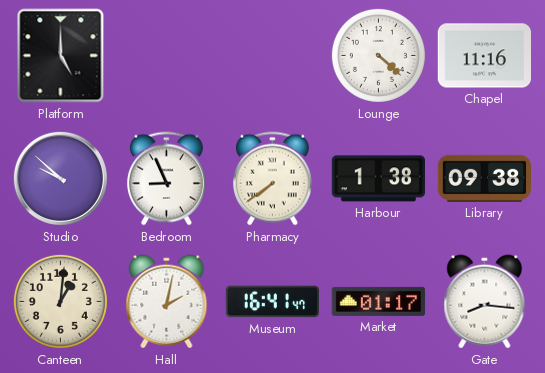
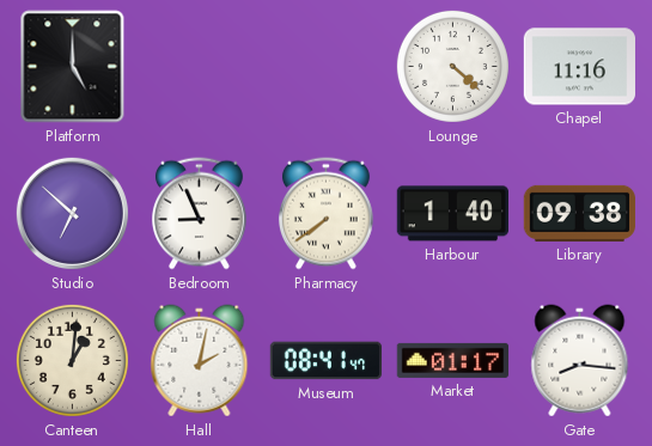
Studio: 9:52 -> 6:52 (72, 213)
Harbour: 1:38 -> 1:40 (452, 214)
Museum: 16:41 -> 08:41 (325, 361)
